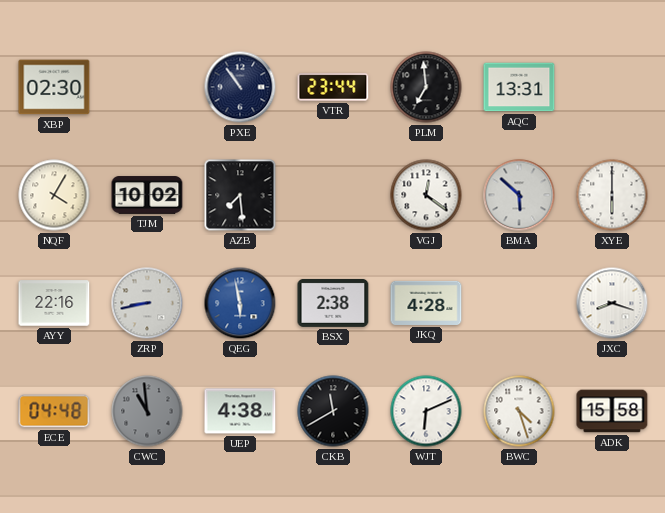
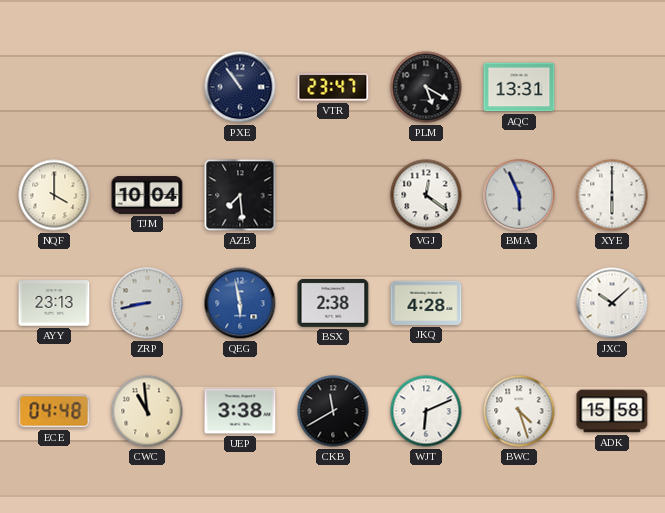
XBP: 02:30 -> none (54, 87)
VTR: 23:44 -> 23:47 (333, 87)
PLM: 6:59 -> 5:20 (426, 87)
NQF: 4:05 -> 4:00 (54, 195)
TJM: 10:02 -> 10:04 (147, 195)
BMA: 5:52 -> 5:56 (519, 195)
AYY: 22:16 -> 23:13 (54, 303)
JXC: 8:18 -> 10:08 (612, 303)
CWC dial: grey -> cream (147, 411)
UEP: 4:38 -> 3:38 (240, 411)
